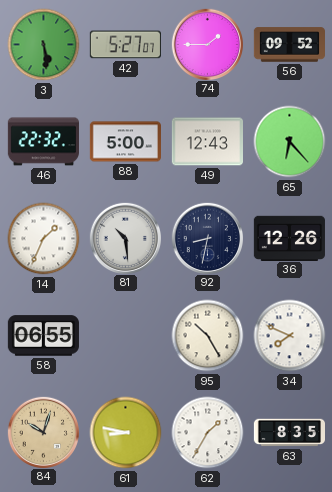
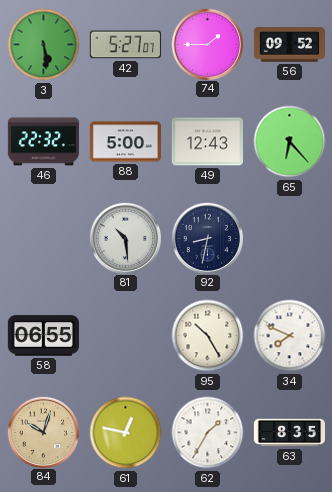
14: 1:34 -> none (44, 239)
36: 12:26 -> none (289, 238)
61: 8:47 -> 12:47 (126, 433)
